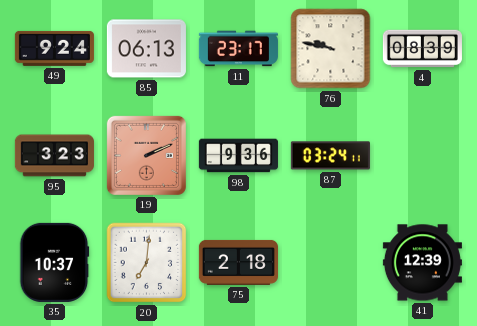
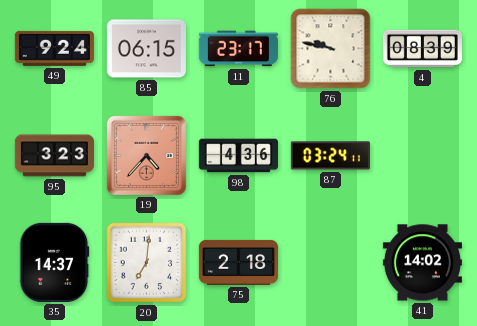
85: 06:13 -> 06:15 (146, 49)
19: 2:11 -> 4:37 (146, 155)
98: 9:36 -> 4:36 (238, 156)
35: 10:37 -> 14:37 (55, 262)
41: 12:39 -> 14:02 (422, 263)
